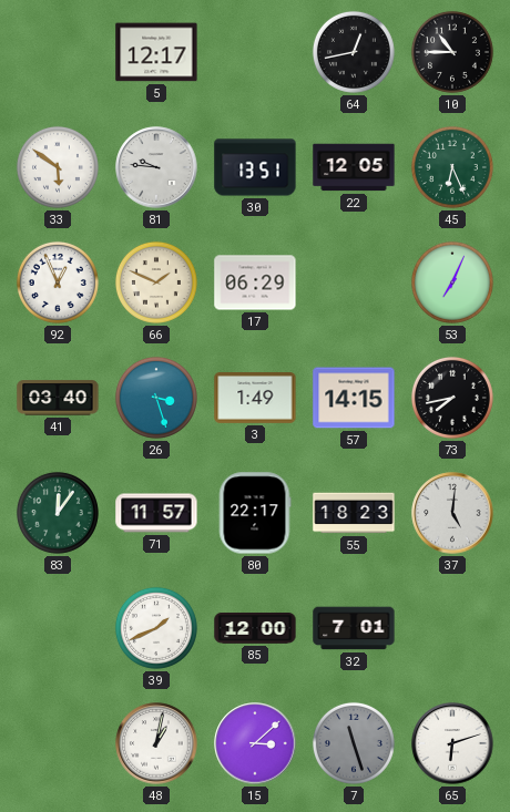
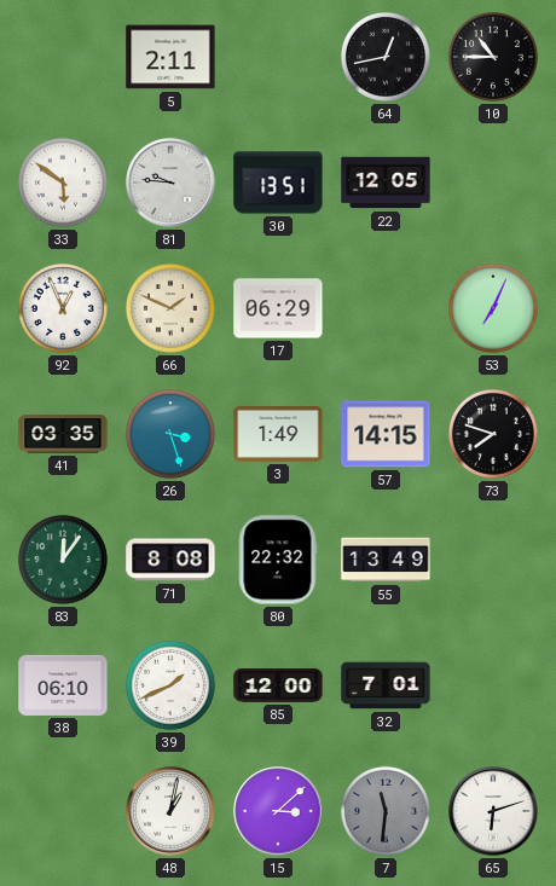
5: 12:17 -> 2:11 (170, 57)
45: 6:26 -> none (452, 167)
41: 03:40 -> 03:35 (63, 434)
73: 7:43 -> 7:48 (493, 434)
71: 11:57 -> 8:08 (170, 560)
80: 22:17 -> 22:32 (278, 560)
55: 18:23 -> 13:49 (386, 560)
37: 5:01 -> none (452, 513)
38: none -> 06:10 (63, 685)
7: 11:27 -> 11:31 (386, 811)
